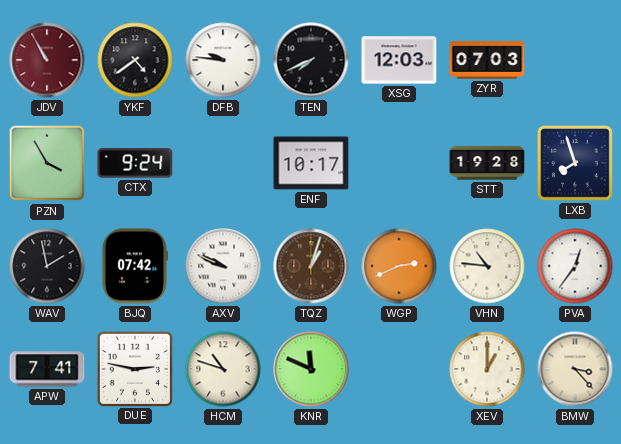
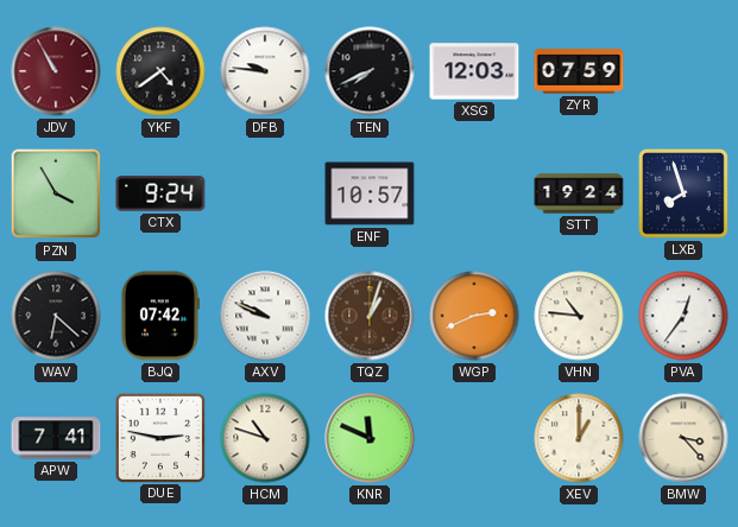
ZYR: 07:03 -> 07:59 (579, 71)
ENF: 10:17 -> 10:57 (370, 193)
STT: 19:28 -> 19:24 (579, 193)
WAV: 1:58 -> 6:22 (56, 316)
